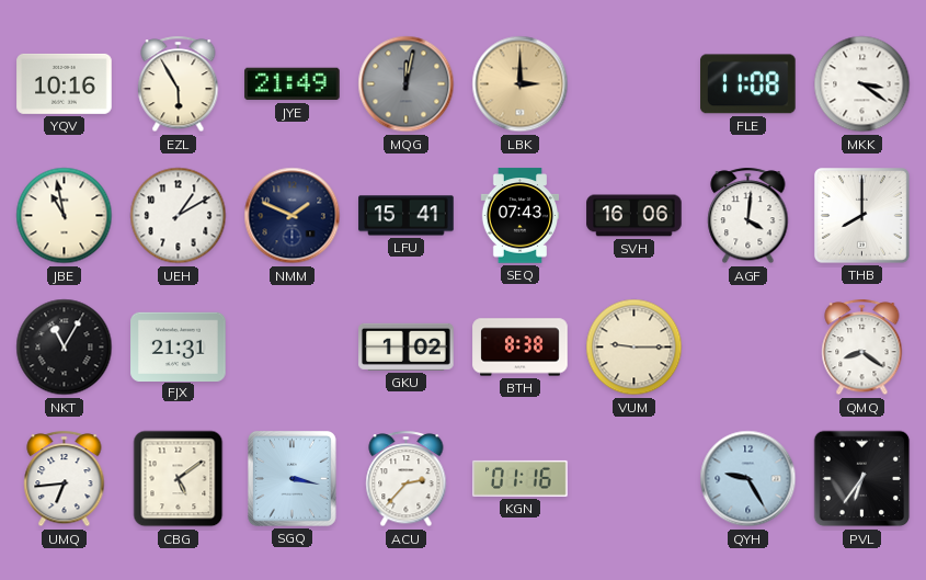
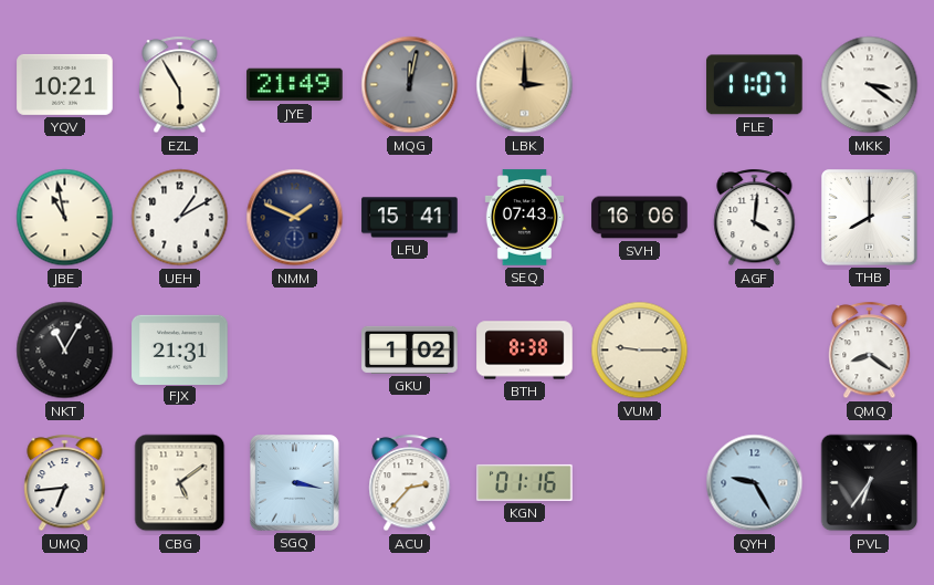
YQV: 10:16 -> 10:21 (65, 84)
FLE: 11:08 -> 11:07 (755, 85)
